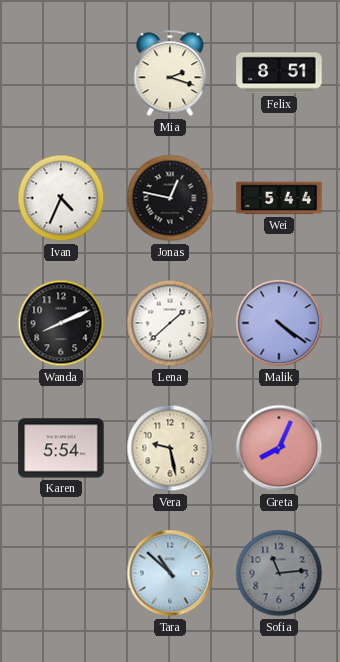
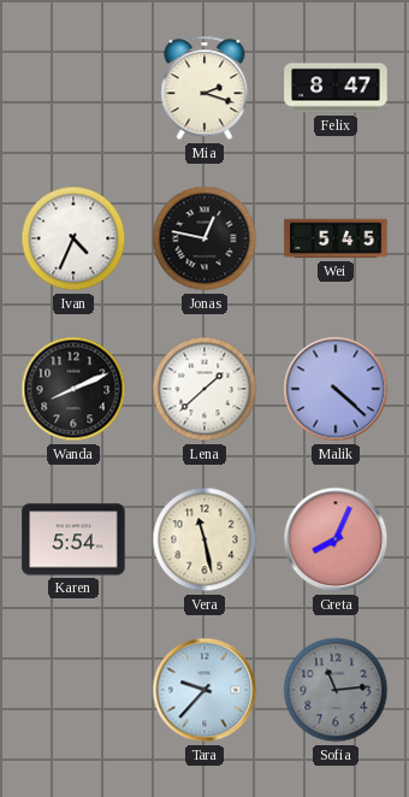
Felix: 8:51 -> 8:47 (336, 88)
Wei: 5:44 -> 5:45 (336, 238)
Malik: 4:21 -> 4:22 (336, 389)
Vera: 9:28 -> 11:28 (204, 539)
Tara: 10:52 -> 9:37 (204, 690)
